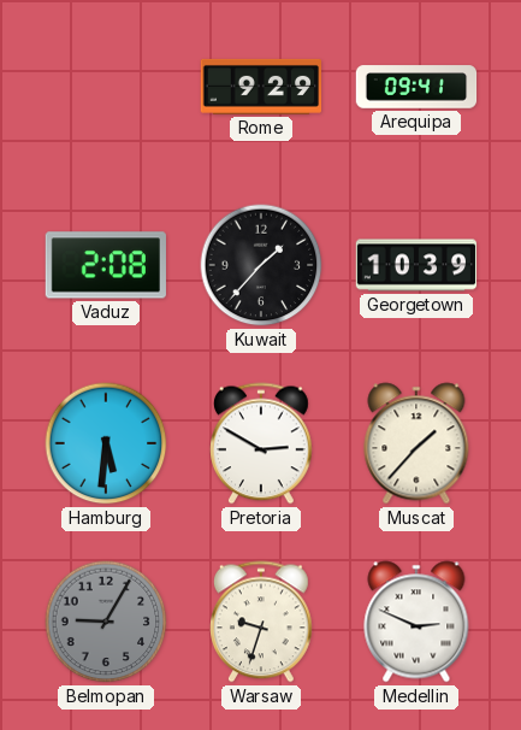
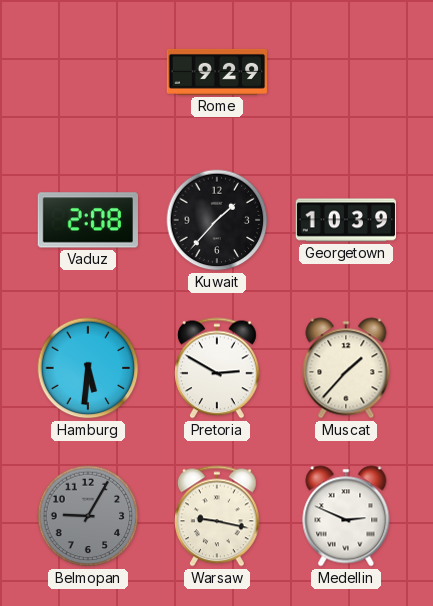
Arequipa: 09:41 -> none (416, 87)
Warsaw: 9:33 -> 9:17 (218, 516)
